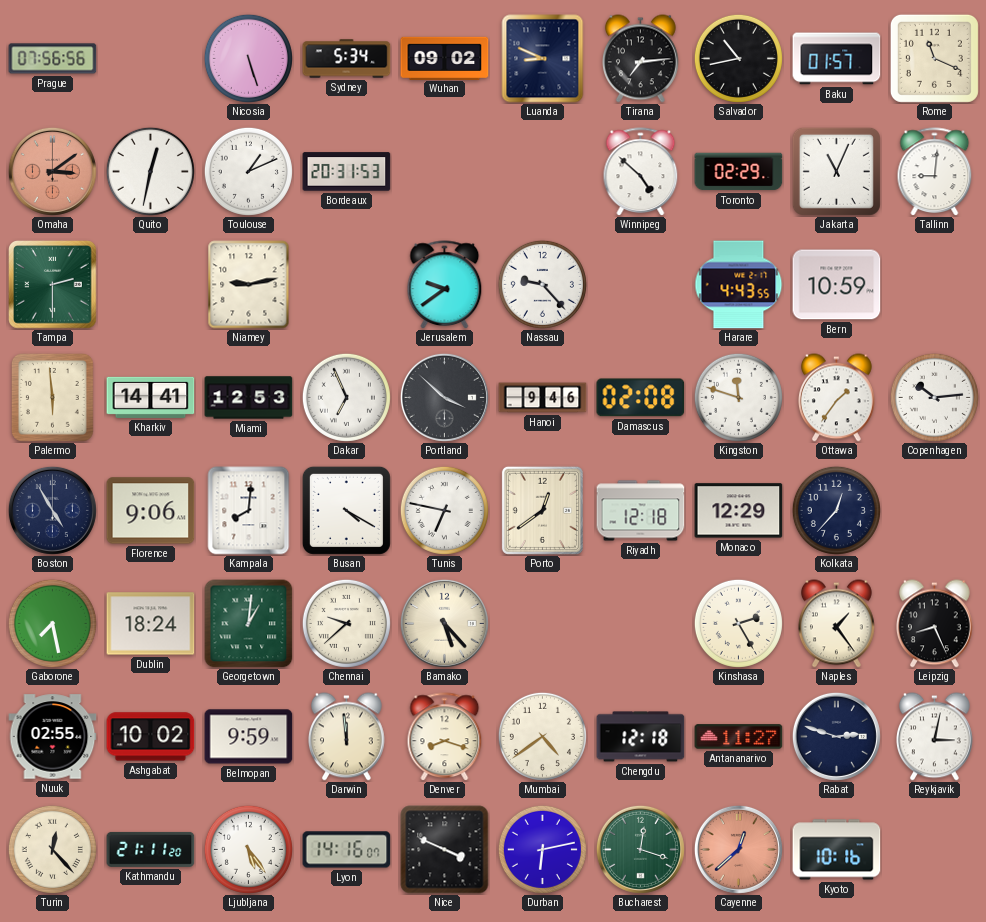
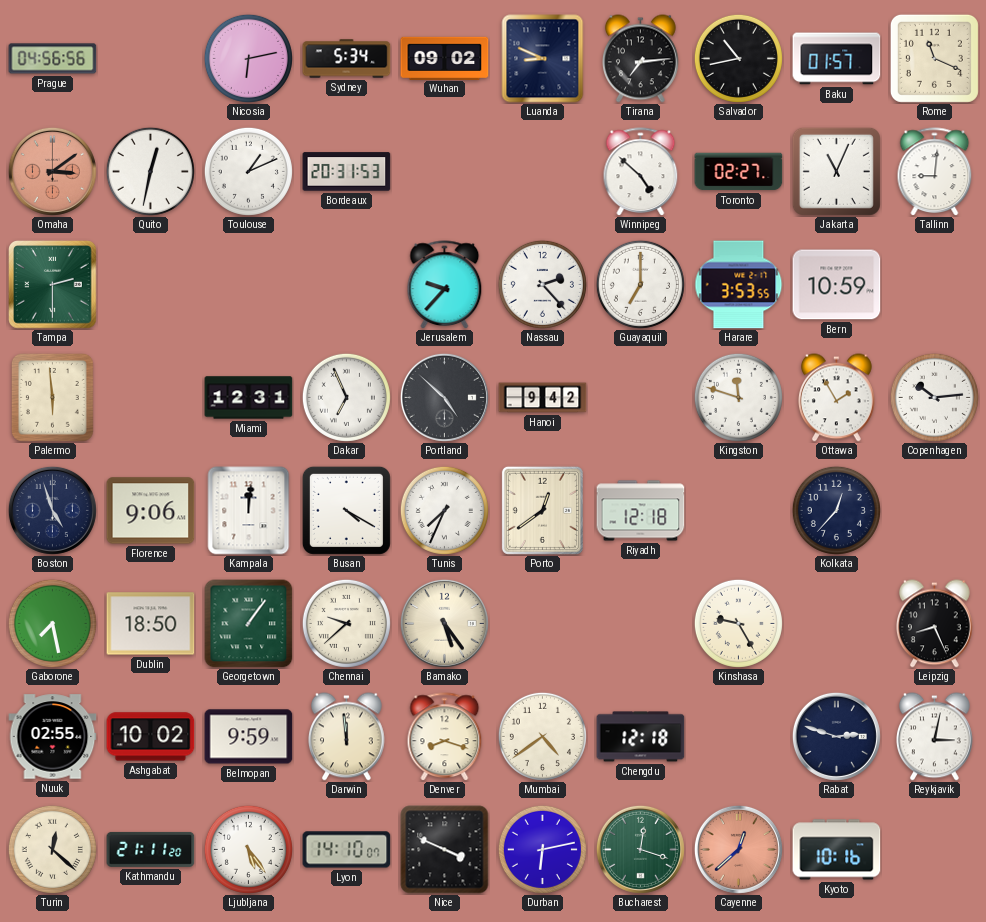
Prague: 07:56 -> 04:56 (53, 59)
Nicosia: 5:27 -> 6:13 (248, 58)
Toronto: 02:29 -> 02:27 (739, 172)
Niamey: 9:13 -> none (249, 285)
Jerusalem: 9:39 -> 9:37 (445, 285)
Nassau: 9:23 -> 2:23 (542, 284)
Guayaquil: none -> 7:00 (640, 284)
Harare: 4:43 -> 3:53 (739, 285)
Kharkiv: 14:41 -> none (151, 397)
Miami: 12:53 -> 12:31 (249, 398)
Portland: 3:52 -> 4:52 (444, 397)
Hanoi: 9:46 -> 9:42 (543, 398)
Damascus: 02:08 -> none (641, 398)
Ottawa: 1:36 -> 1:55 (837, 398)
Boston: 4:55 -> 4:57 (52, 510)
Kampala: 8:01 -> 12:01 (249, 511)
Tunis: 6:47 -> 7:34 (444, 510)
Monaco: 12:29 -> none (739, 511)
Dublin: 18:24 -> 18:50 (151, 624)
Georgetown: 1:01 -> 1:06 (249, 624)
Bamako: 5:23 -> 5:24 (444, 623)
Kinshasa: 2:25 -> 9:25 (738, 623)
Naples: 1:24 -> none (837, 624)
Antananarivo: 11:27 -> none (739, 737)
Turin: 12:23 -> 12:22 (52, 849)
Lyon: 14:16 -> 14:10 (347, 850)
